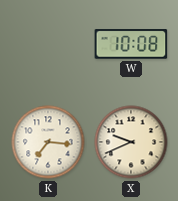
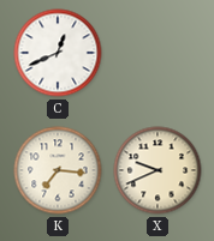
C: none -> 12:41 (58, 53)
W: 10:08 -> none (131, 44)
